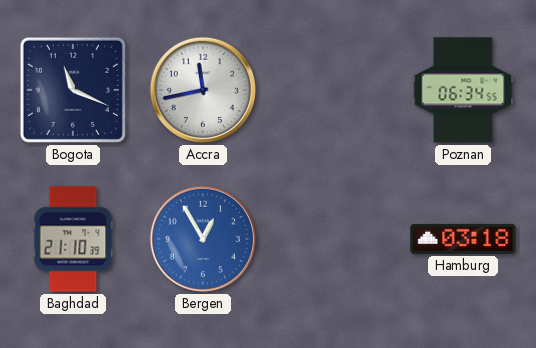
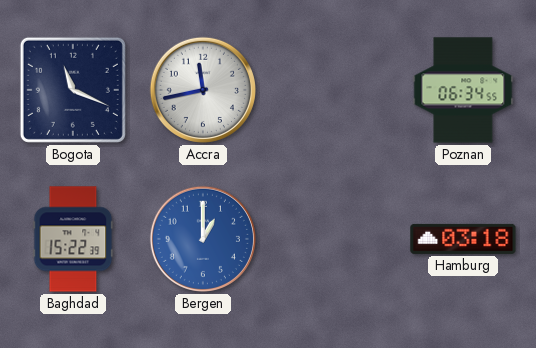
Baghdad: 21:10 -> 15:22 (73, 239)
Bergen: 12:55 -> 1:00 (203, 239)
